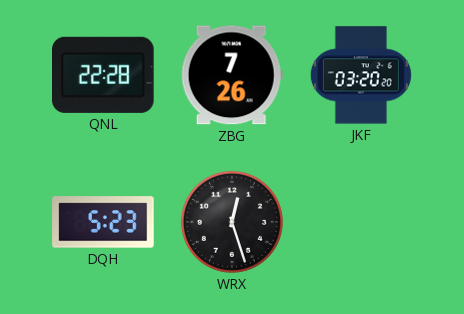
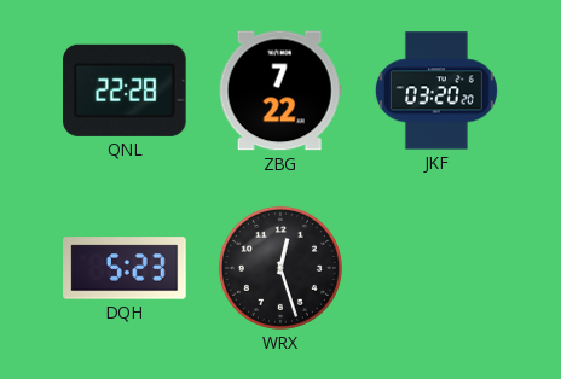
ZBG: 7:26 -> 7:22 (280, 91)
